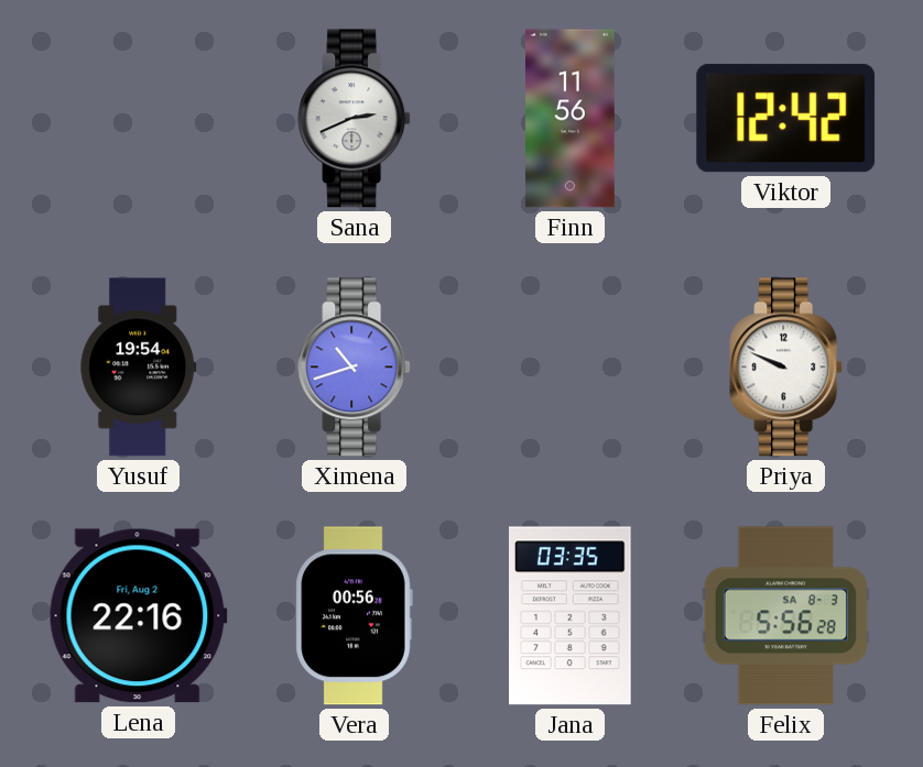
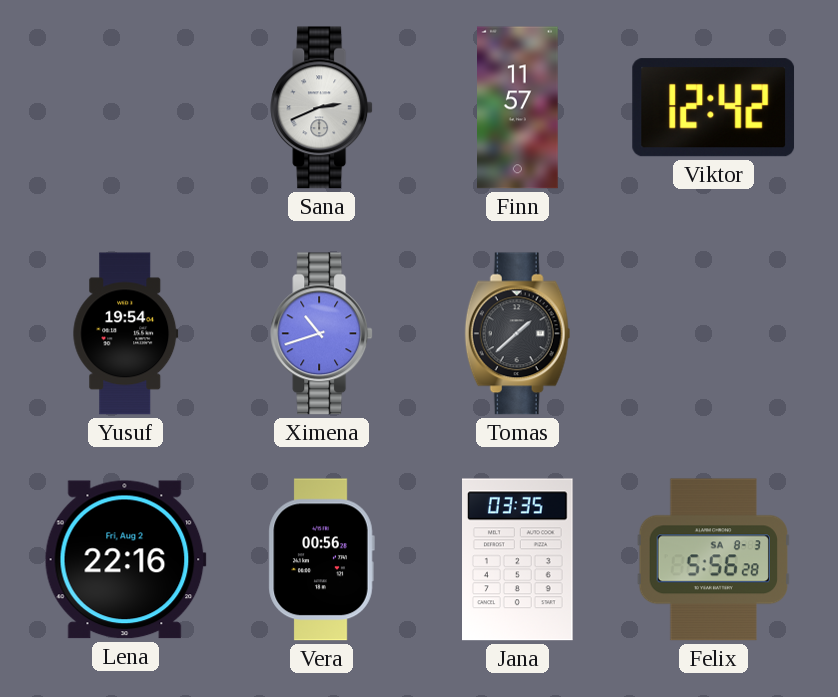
Finn: 11:56 -> 11:57 (518, 108)
Tomas: none -> 1:38 (518, 334)
Priya: 9:49 -> none (786, 368)
